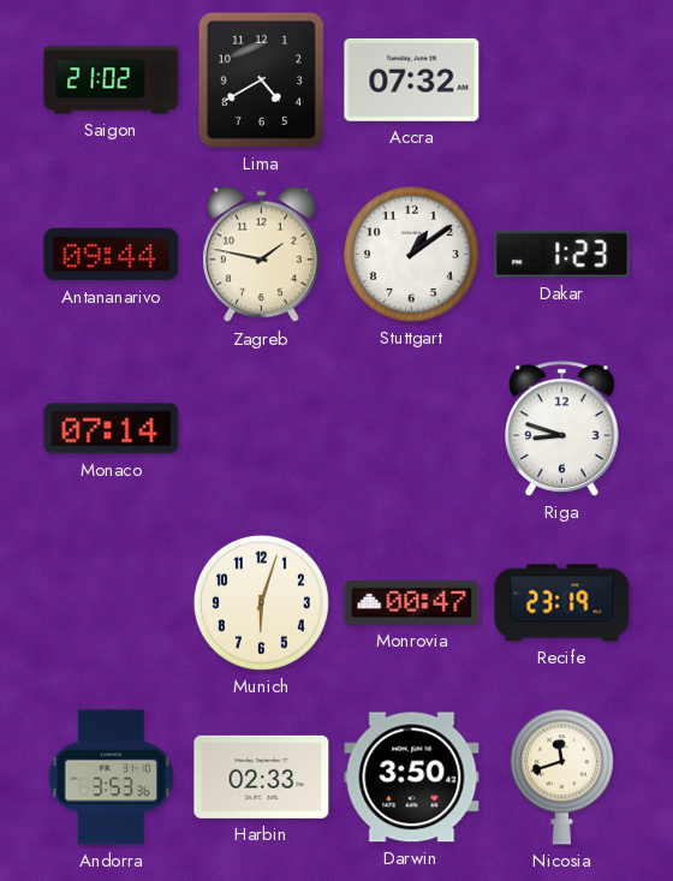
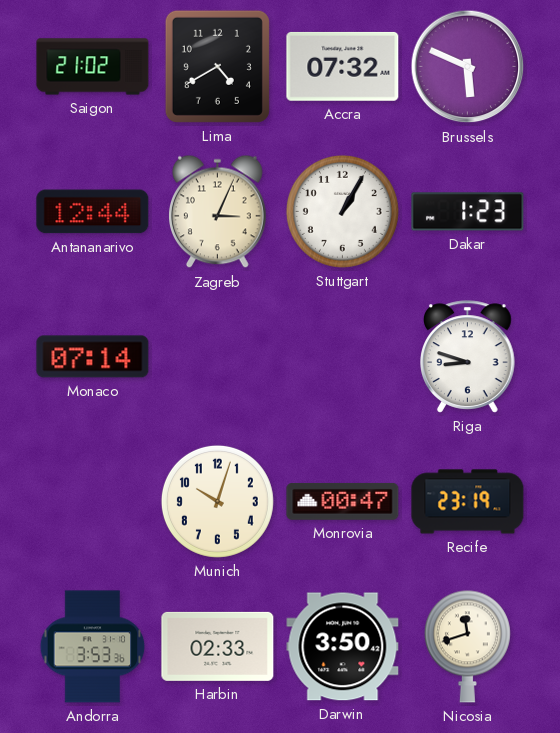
Brussels: none -> 5:49 (468, 67)
Antananarivo: 09:44 -> 12:44 (93, 212)
Zagreb: 1:47 -> 3:04 (218, 212)
Stuttgart: 1:09 -> 1:05 (342, 211)
Munich: 6:03 -> 10:03 (217, 501)
